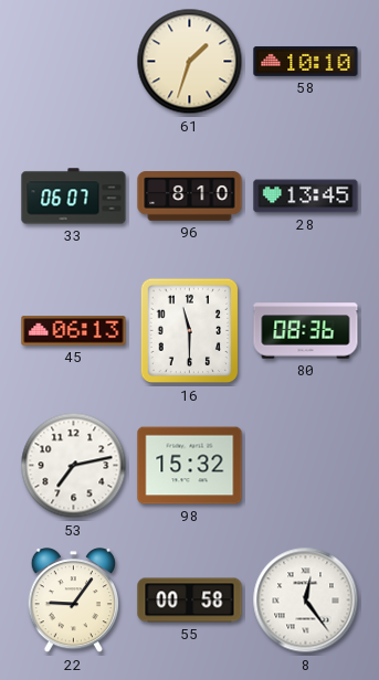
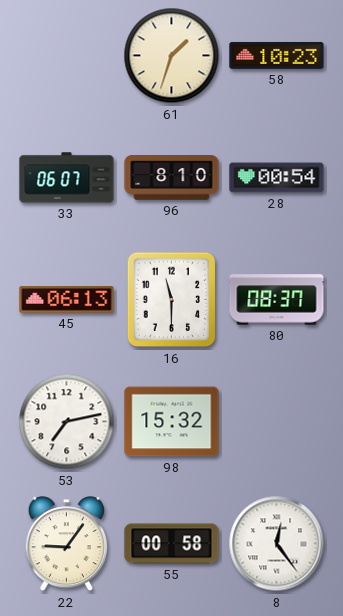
58: 10:10 -> 10:23 (277, 55)
28: 13:45 -> 00:54 (277, 178)
80: 08:36 -> 08:37 (277, 300)
